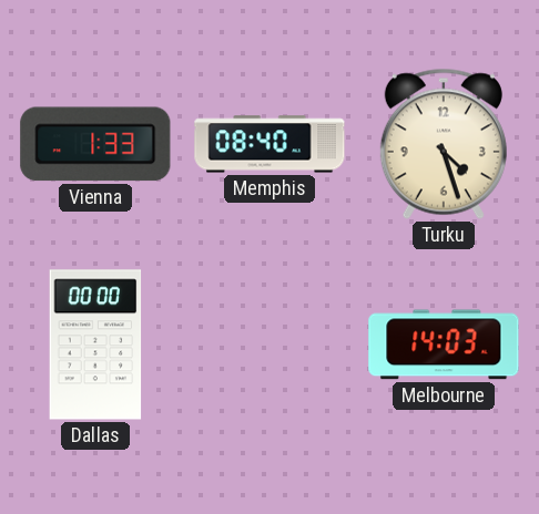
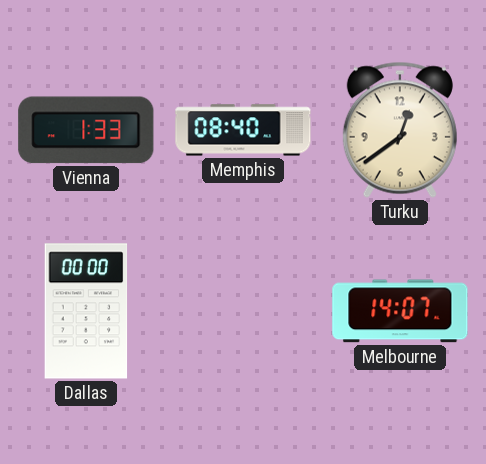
Turku: 4:27 -> 12:39 (400, 130)
Melbourne: 14:03 -> 14:07 (400, 311)
